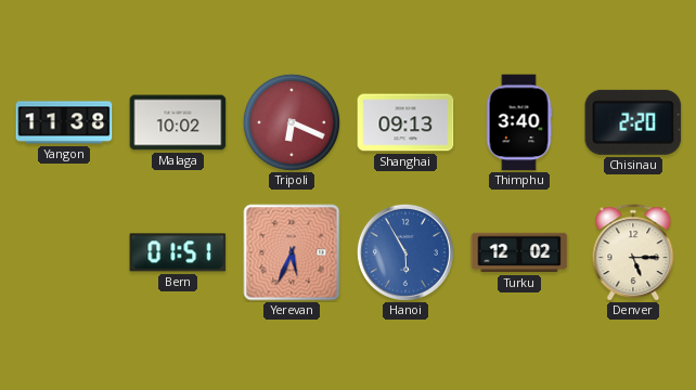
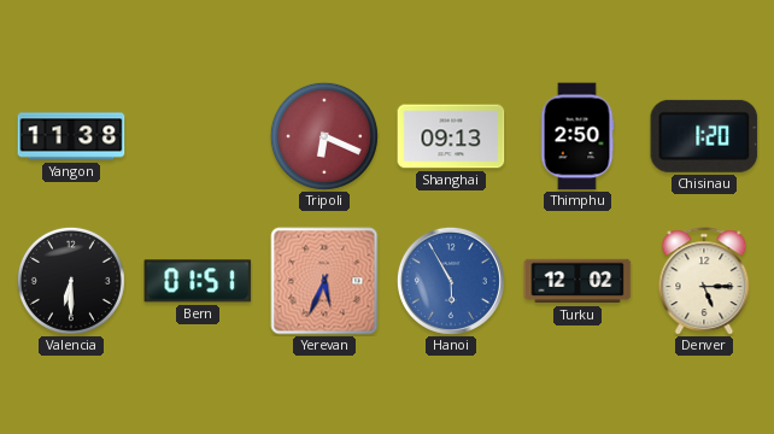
Malaga: 10:02 -> none (178, 122)
Thimphu: 3:40 -> 2:50 (577, 136)
Chisinau: 2:20 -> 1:20 (704, 136)
Valencia: none -> 6:30 (71, 281)
